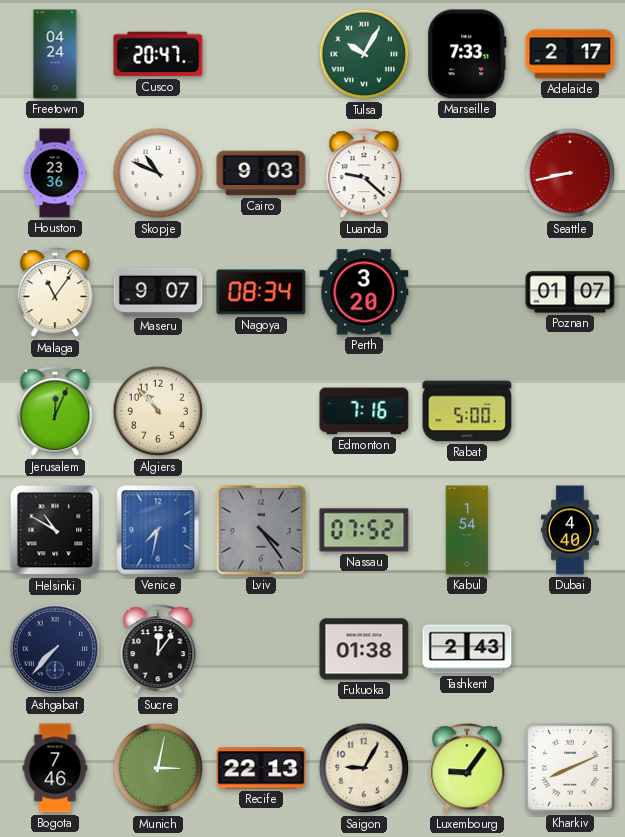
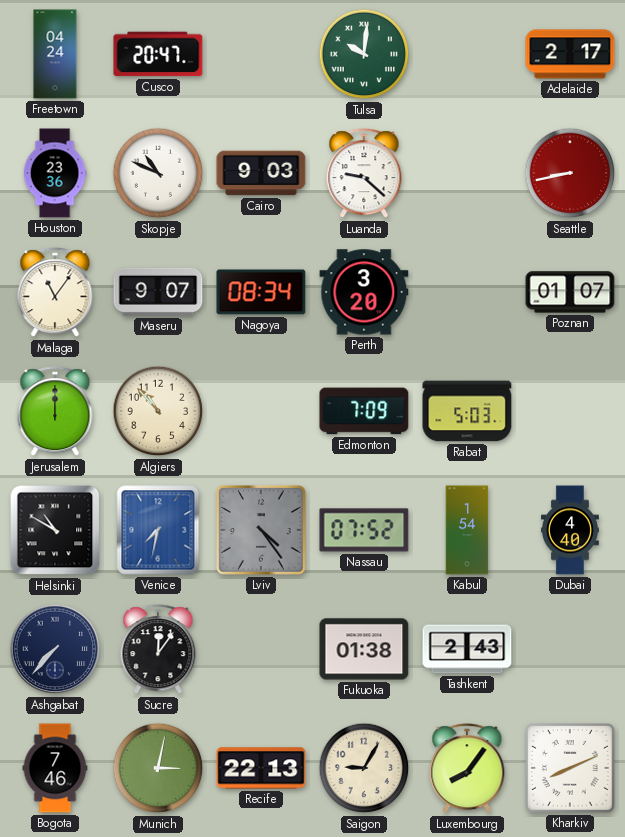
Tulsa: 10:05 -> 10:01 (364, 54)
Marseille: 7:33 -> none (467, 54)
Jerusalem: 12:04 -> 12:00 (55, 412)
Edmonton: 7:16 -> 7:09 (364, 411)
Rabat: 5:00 -> 5:03 (467, 411)
Luxembourg: 9:06 -> 8:06 (467, 769)
